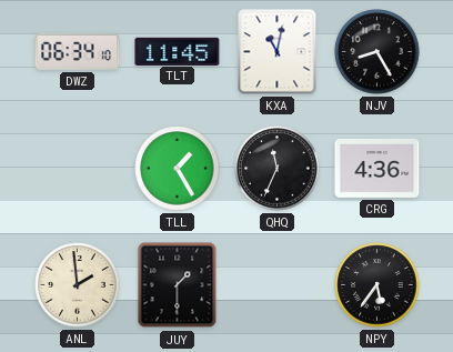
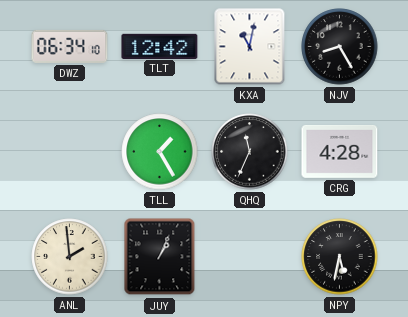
TLT: 11:45 -> 12:42 (160, 46)
CRG: 4:36 -> 4:28 (340, 151)
JUY: 1:30 -> 1:04 (160, 257)
NPY: 5:36 -> 5:32 (340, 257)
